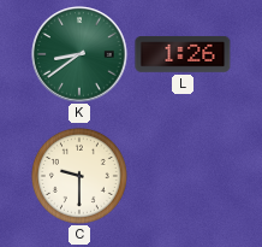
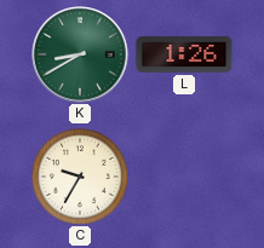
K: 8:39 -> 8:40 (80, 54)
C: 9:30 -> 9:35 (80, 177)
